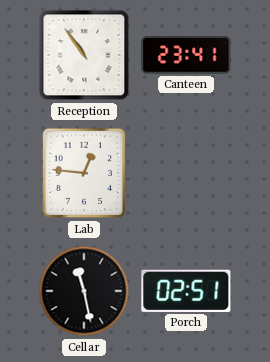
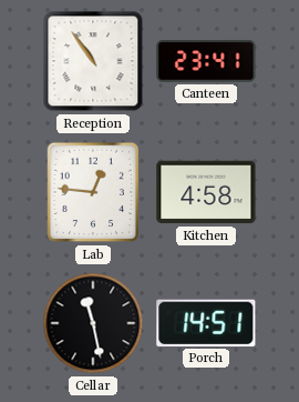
Kitchen: none -> 4:58 (206, 192)
Porch: 02:51 -> 14:51 (206, 323)
